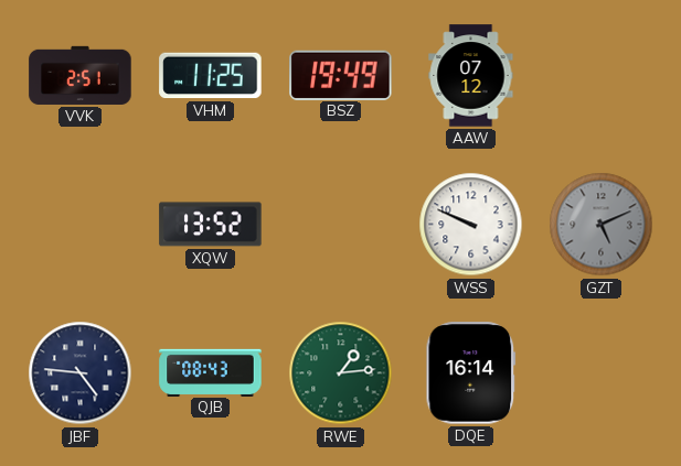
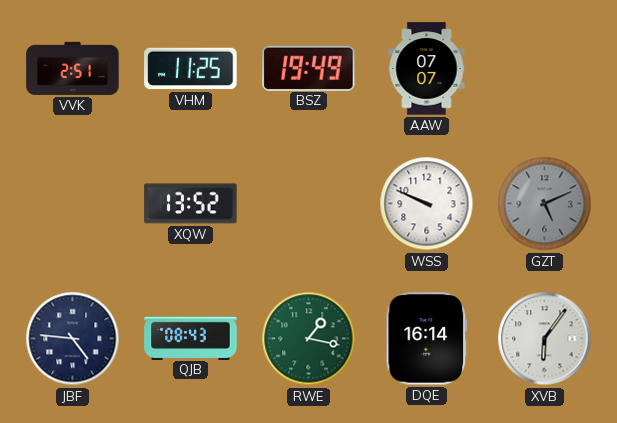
AAW: 07:12 -> 07:07 (427, 69)
RWE: 1:14 -> 1:17 (309, 339)
XVB: none -> 6:06 (545, 339)
